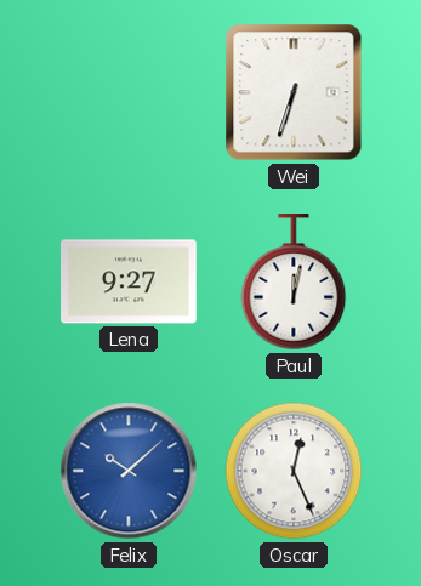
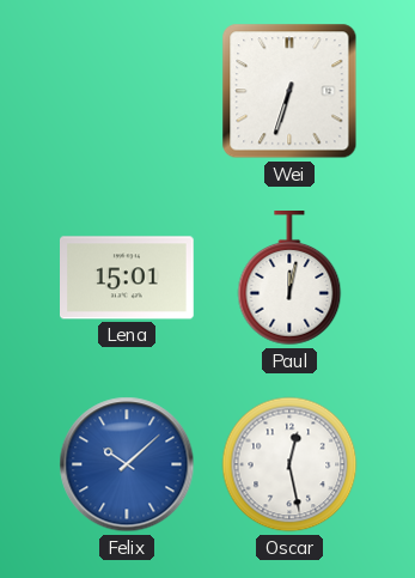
Lena: 9:27 -> 15:01 (128, 278)
Oscar: 12:26 -> 12:28 (289, 464)
